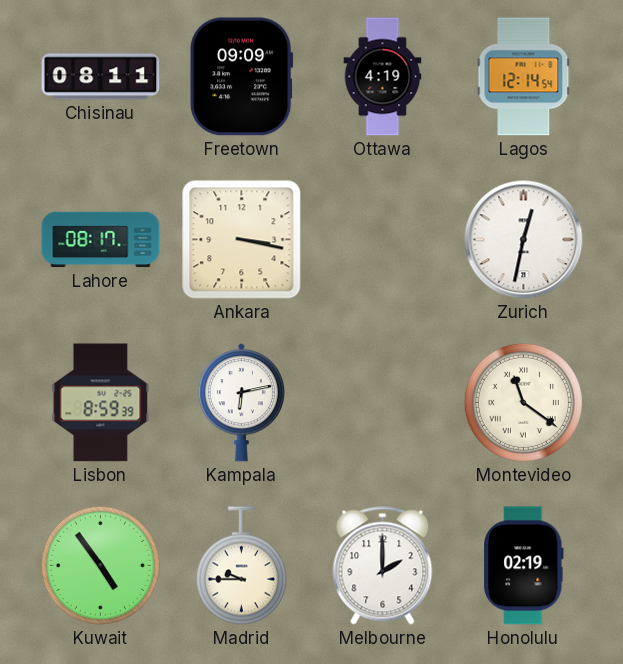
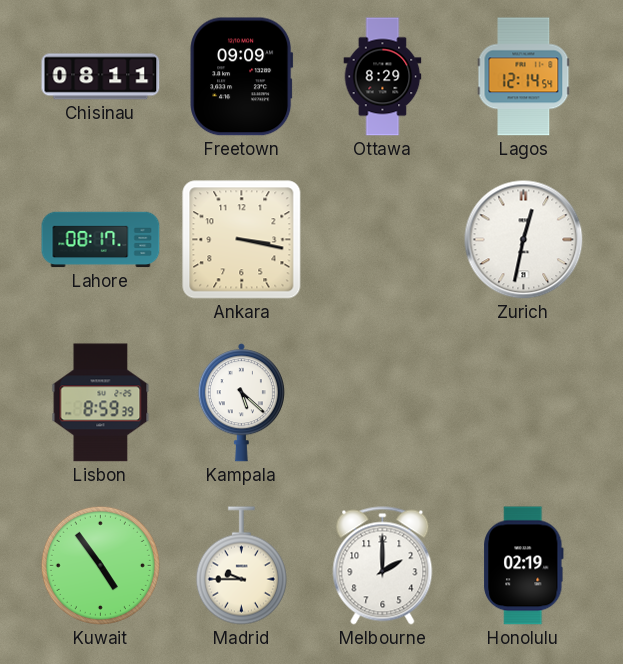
Ottawa: 4:19 -> 8:29 (383, 77)
Kampala: 6:13 -> 5:22 (241, 403)
Montevideo: 11:21 -> none (523, 402)
